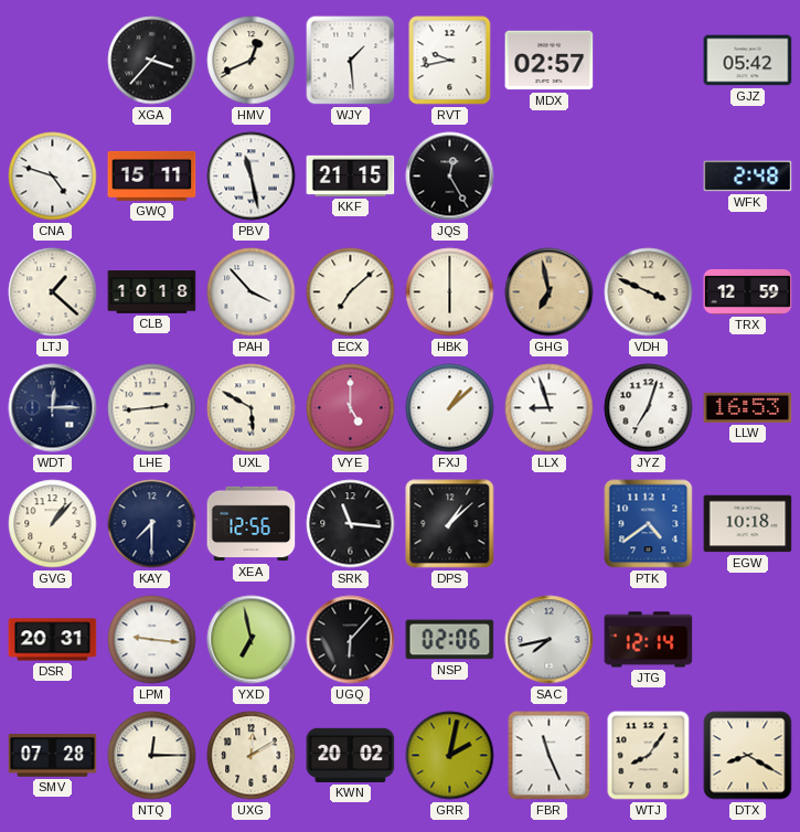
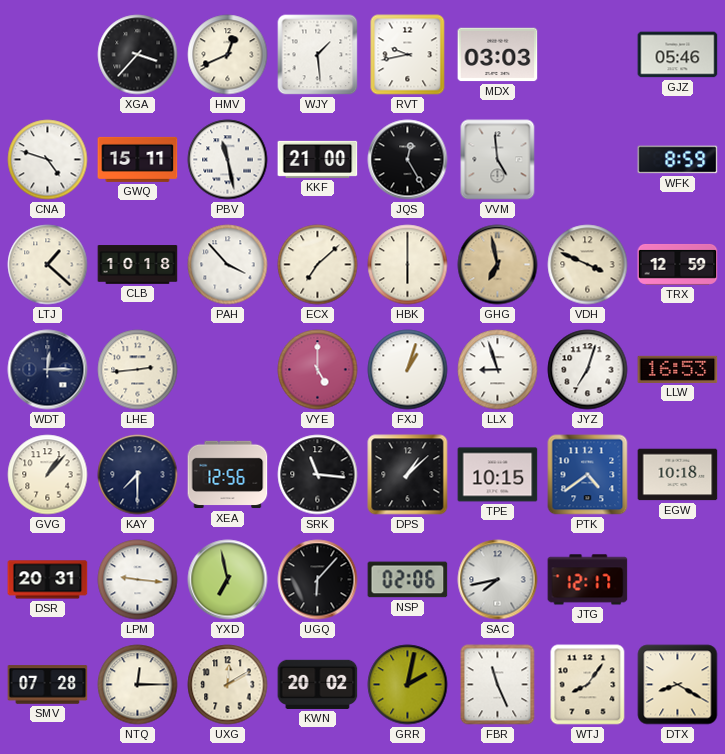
MDX: 02:57 -> 03:03 (498, 55)
GJZ: 05:42 -> 05:46 (678, 55)
KKF: 21:15 -> 21:00 (318, 159)
VVM: none -> 4:59 (498, 160)
WFK: 2:48 -> 8:59 (678, 160)
UXL: 5:50 -> none (252, 408)
FXJ: 1:08 -> 1:03 (408, 370)
TPE: none -> 10:15 (498, 475)
JTG: 12:14 -> 12:17 (588, 580)
